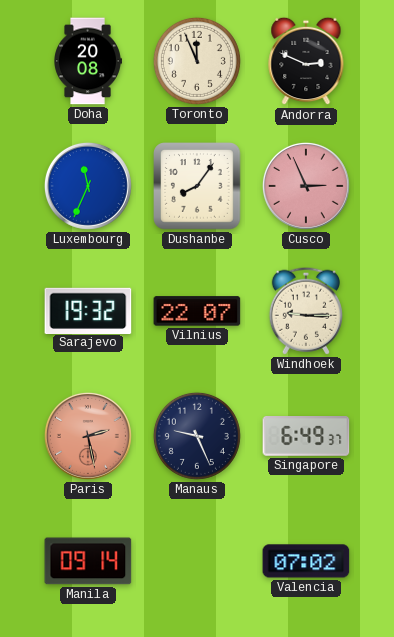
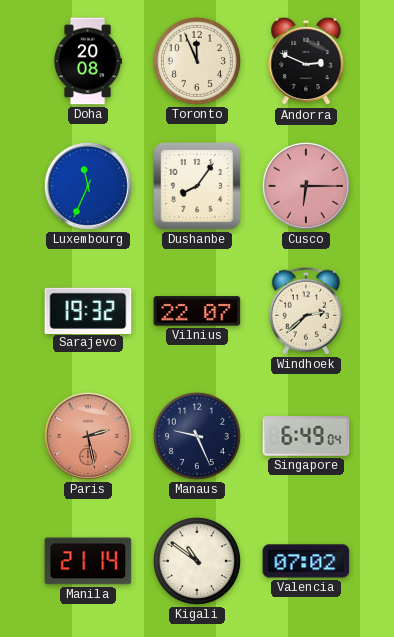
Cusco: 2:56 -> 6:15 (306, 186)
Windhoek: 9:15 -> 2:38 (305, 311)
Singapore: 6:49:37 -> 6:49:04 (306, 437)
Manila: 09:14 -> 21:14 (88, 561)
Kigali: none -> 10:51 (197, 561)
